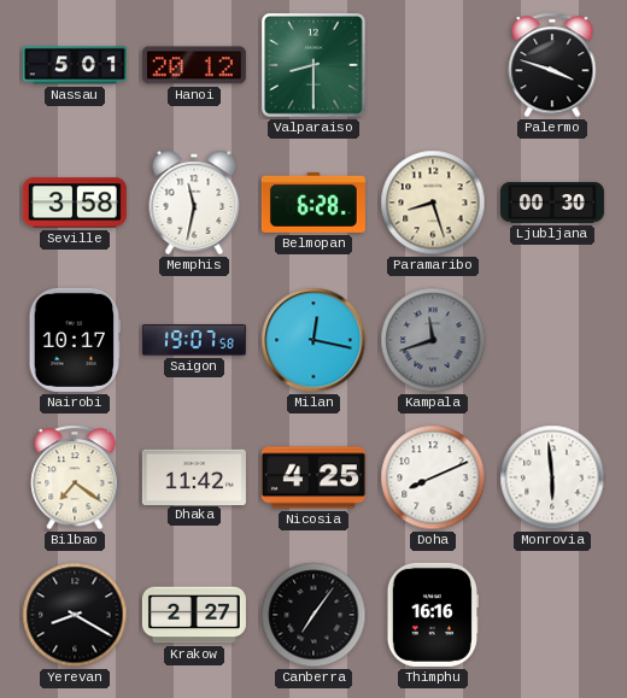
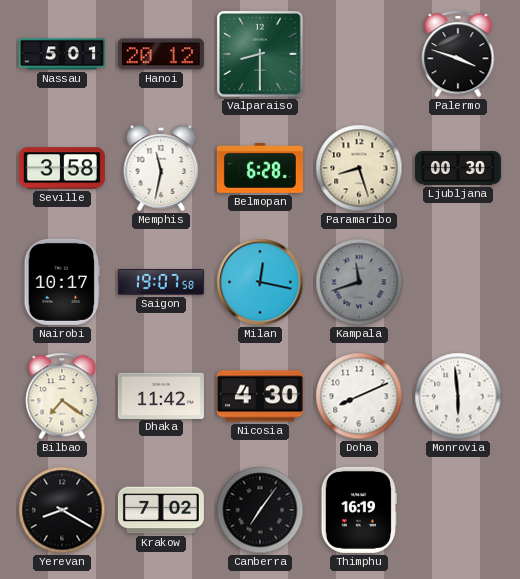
Nicosia: 4:25 -> 4:30 (260, 396)
Krakow: 2:27 -> 7:02 (161, 510)
Thimphu: 16:16 -> 16:19 (359, 510)
